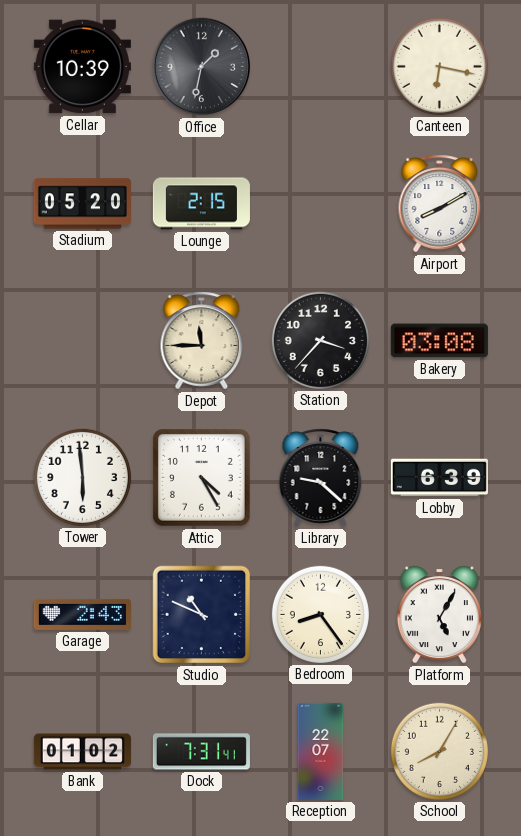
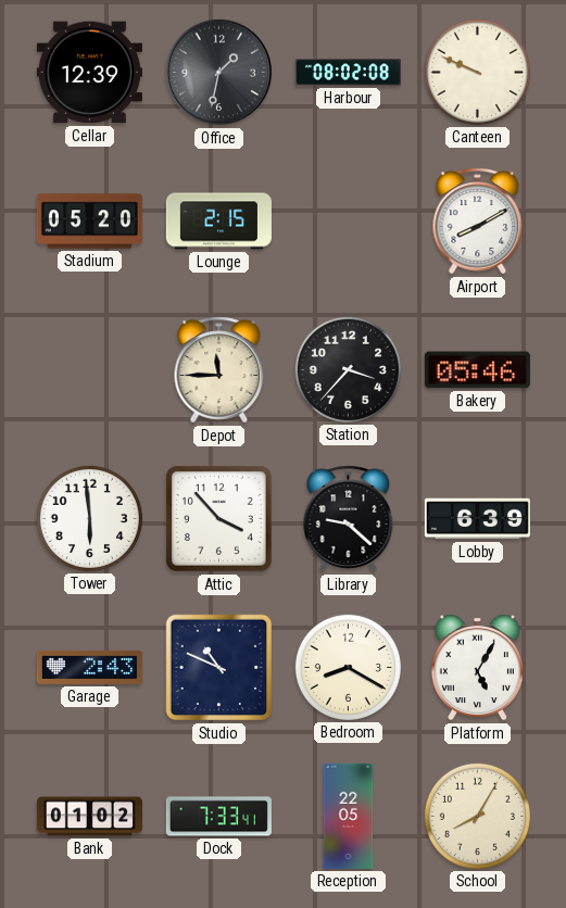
Cellar: 10:39 -> 12:39 (89, 73)
Harbour: none -> 08:02 (348, 73)
Canteen: 6:17 -> 9:49 (477, 72)
Bakery: 03:08 -> 05:46 (477, 370)
Attic: 4:25 -> 3:53 (218, 518)
Bedroom: 8:24 -> 8:20 (348, 667)
Dock: 7:31 -> 7:33 (218, 817)
Reception: 22:07 -> 22:05 (349, 816)
